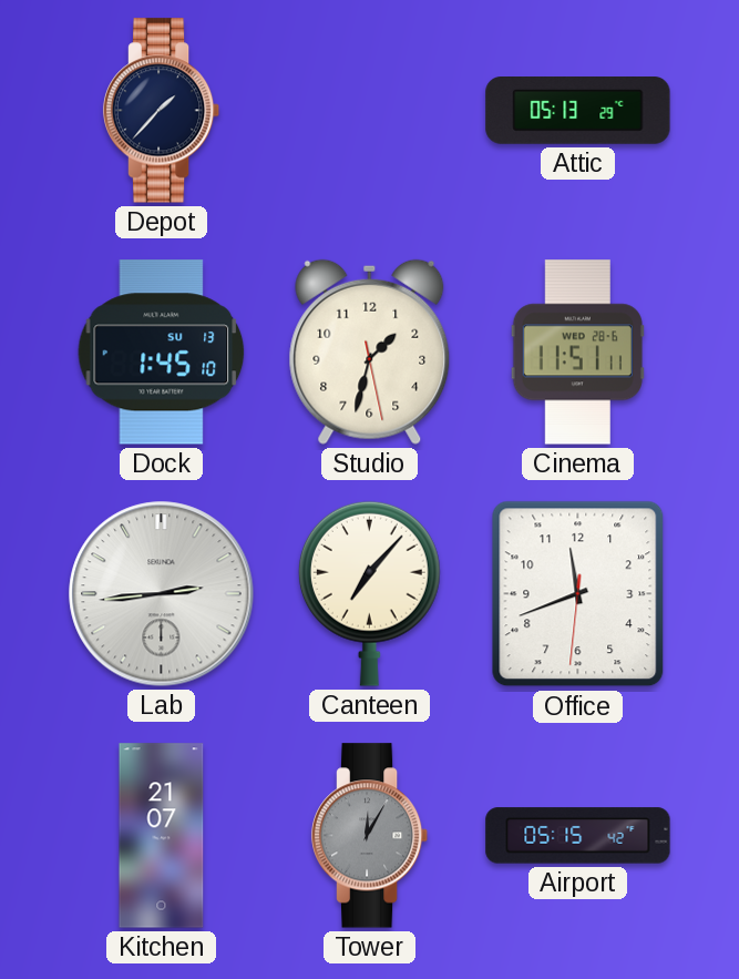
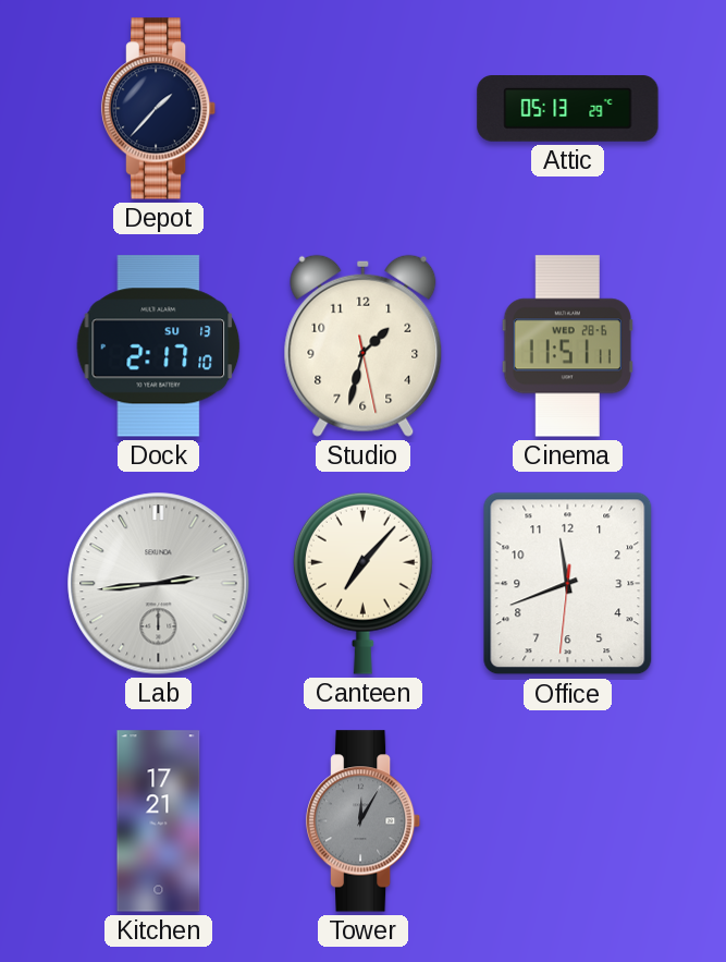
Dock: 1:45 -> 2:17 (159, 346)
Kitchen: 21:07 -> 17:21 (159, 821)
Airport: 05:15 -> none (578, 836)
